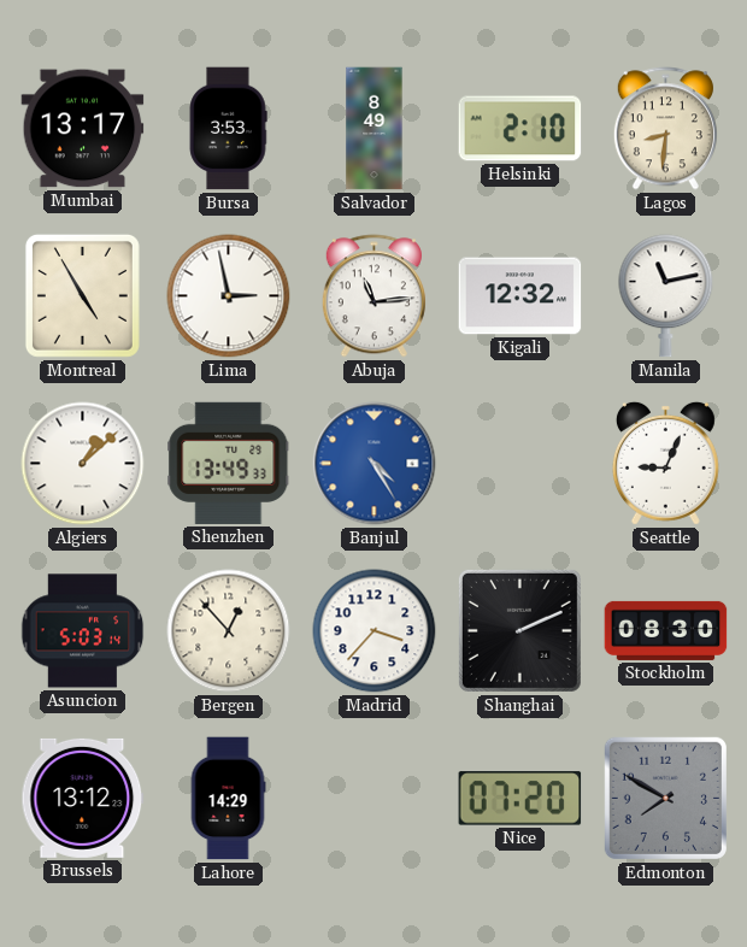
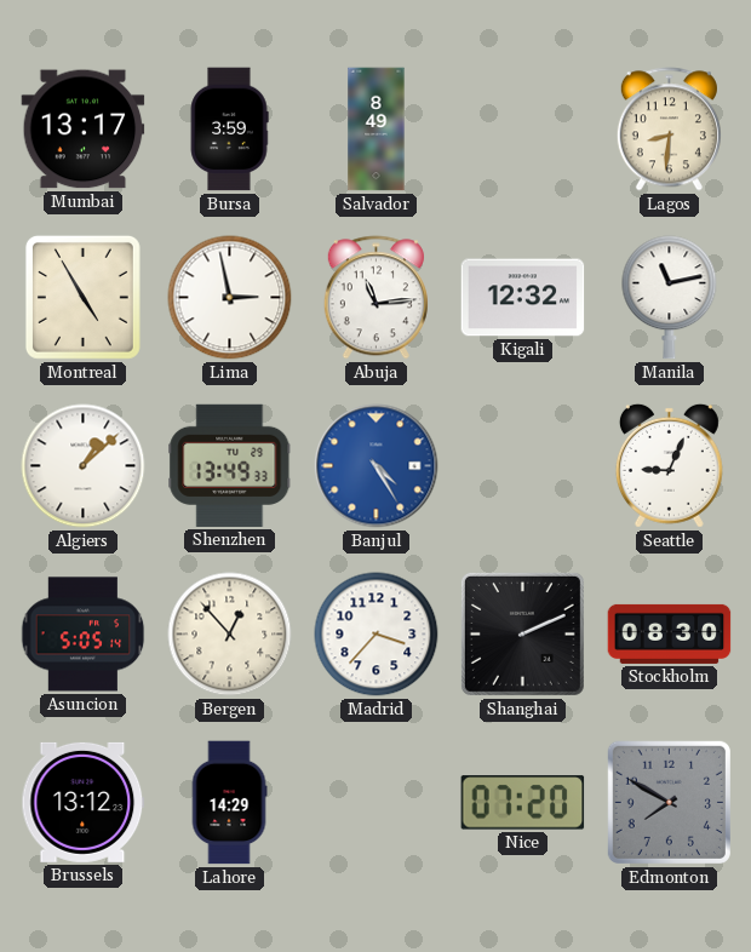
Bursa: 3:53 -> 3:59 (229, 130)
Helsinki: 2:10 -> none (520, 129)
Asuncion: 5:03 -> 5:05 (84, 635)
